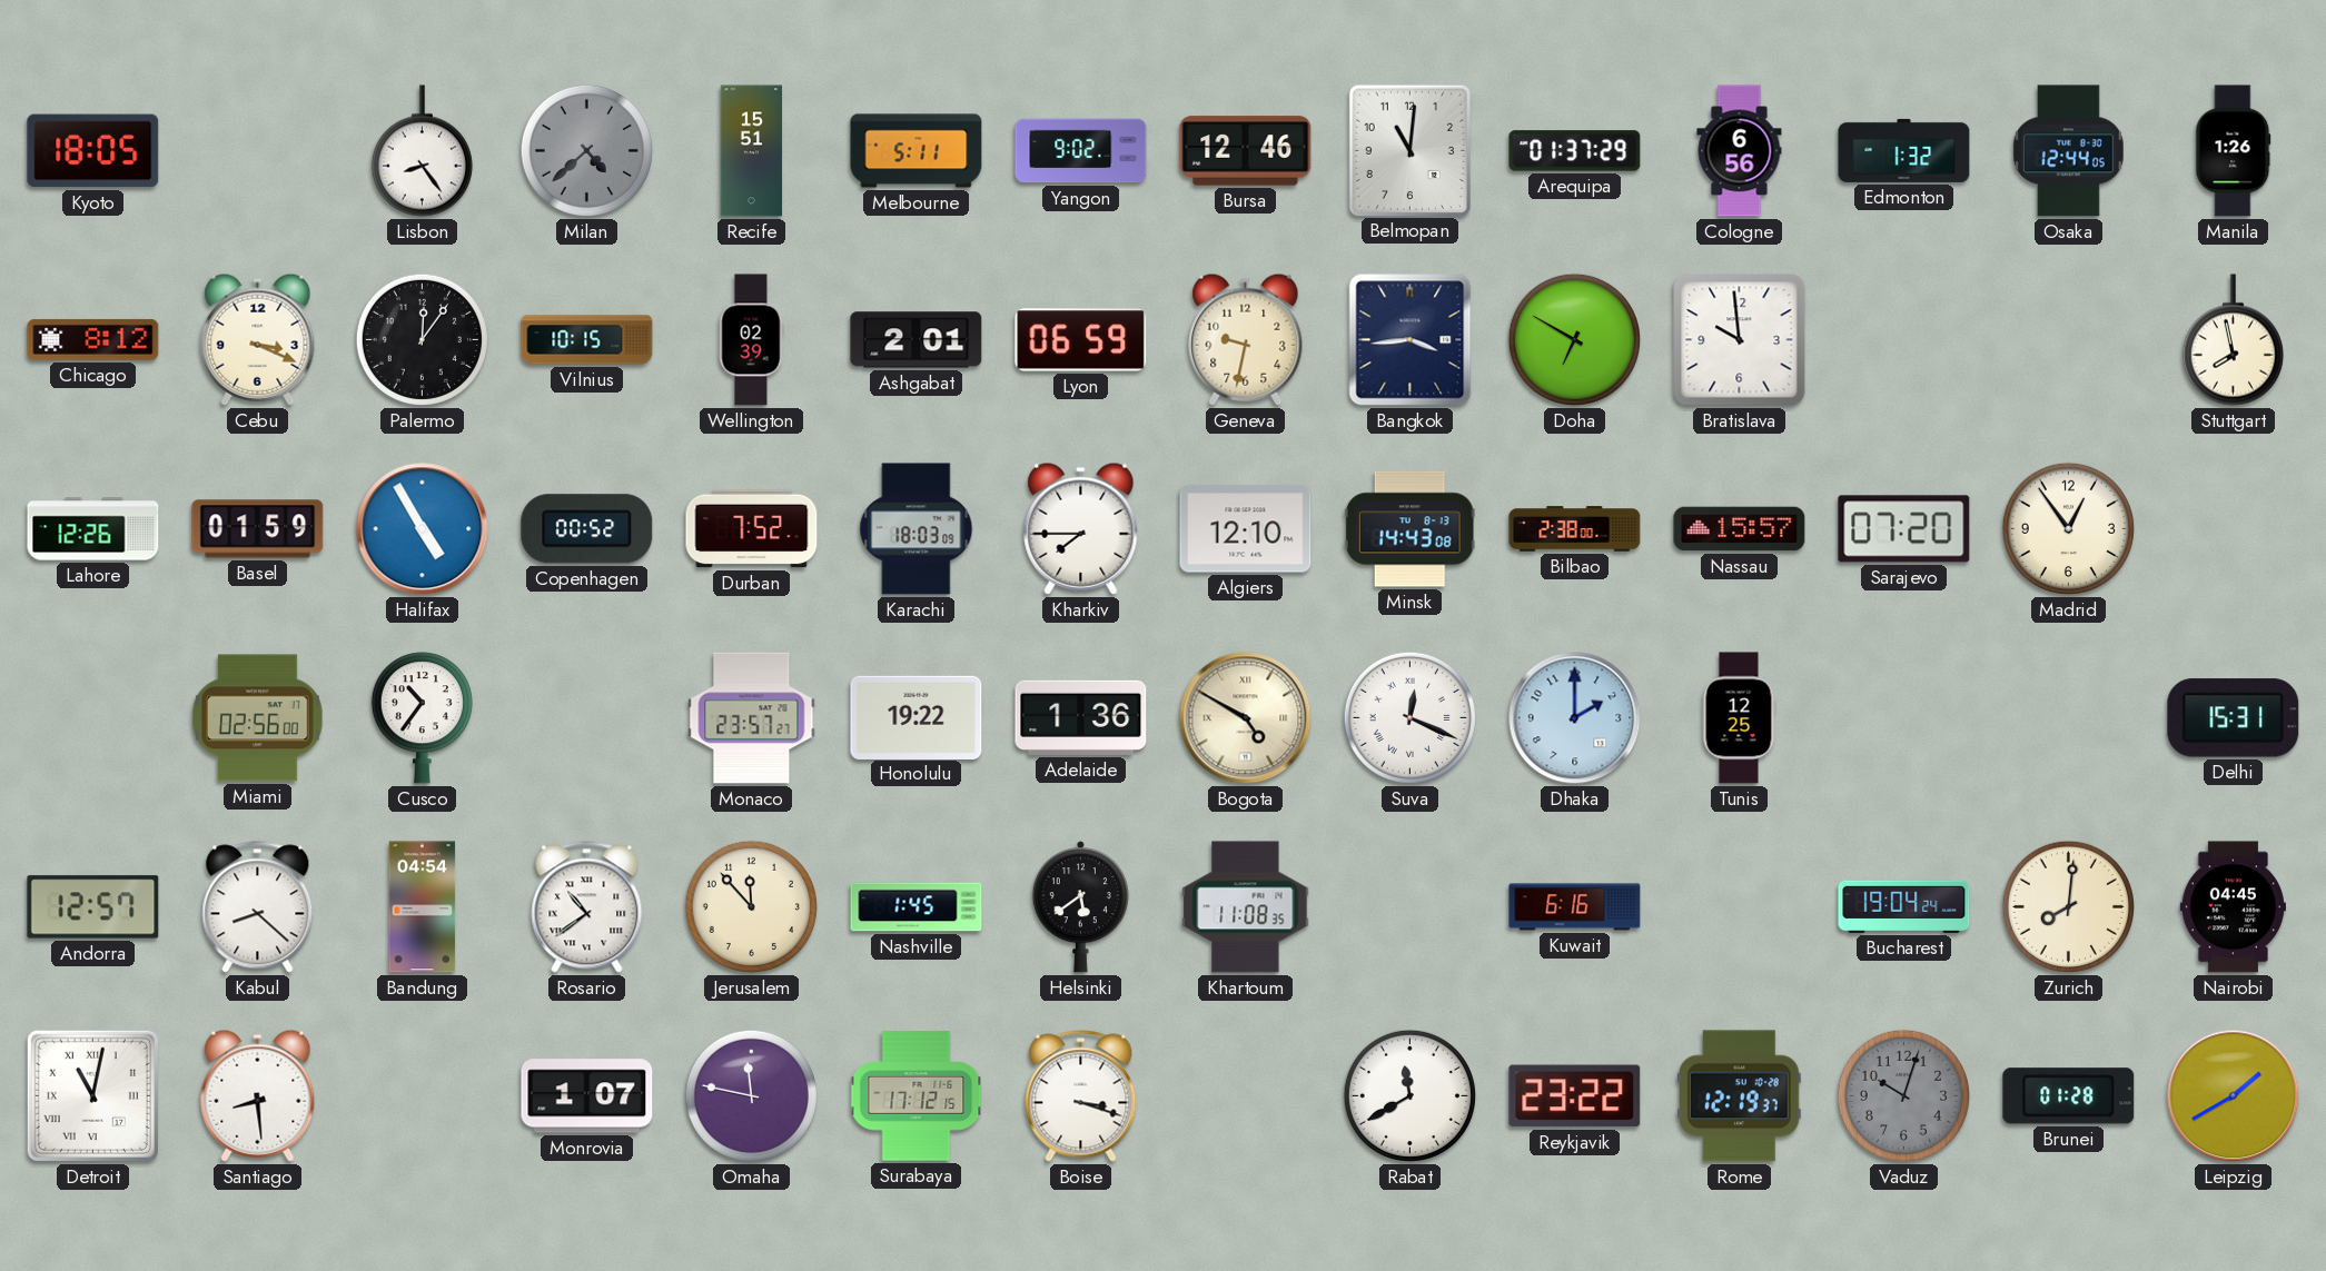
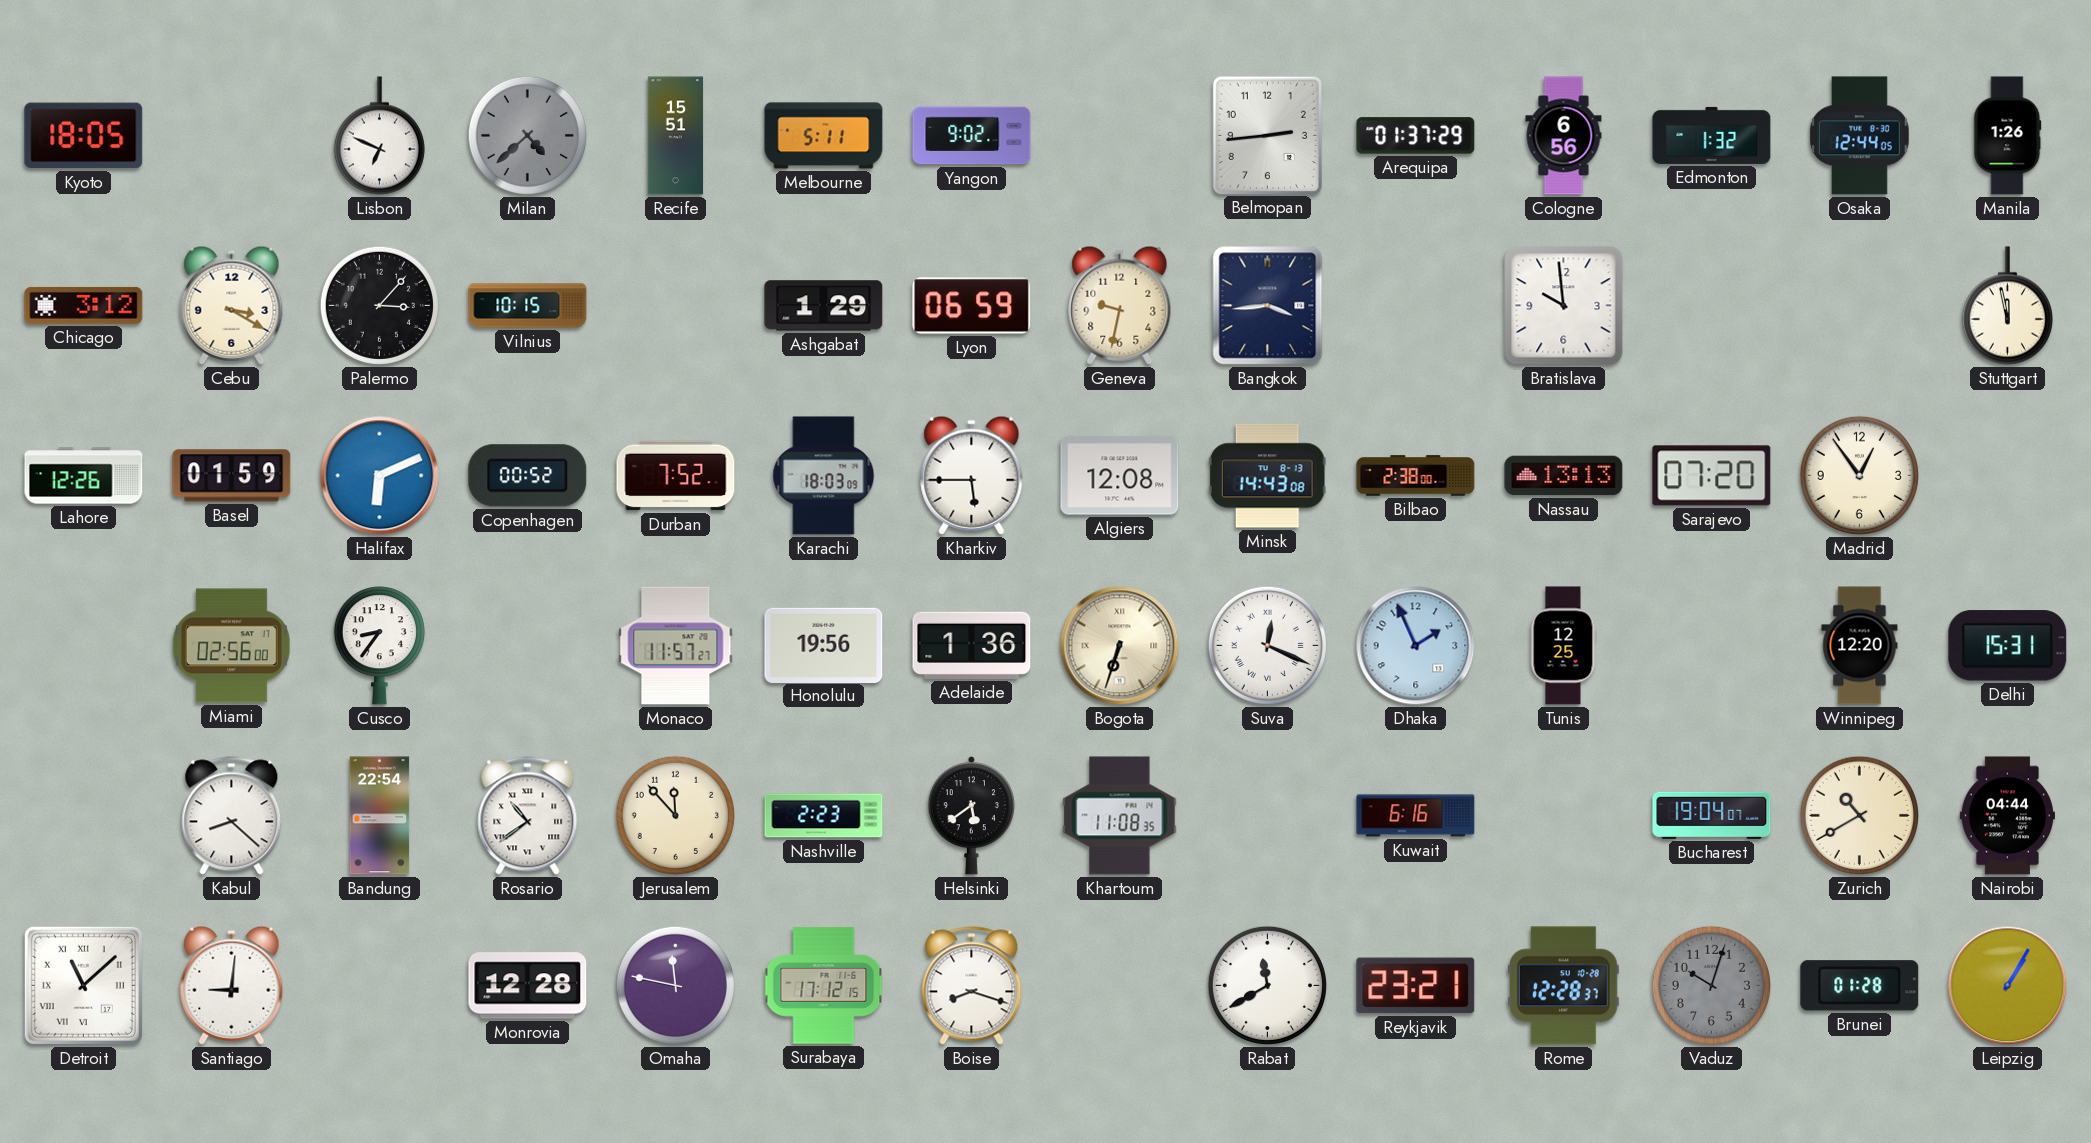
Lisbon: 8:24 -> 6:49 (379, 136)
Bursa: 12:46 -> none (1246, 151)
Belmopan: 11:01 -> 2:44 (1267, 135)
Chicago: 8:12 -> 3:12 (84, 305)
Cebu: 3:19 -> 3:20 (232, 305)
Palermo: 12:06 -> 3:07 (379, 305)
Wellington: 02:39 -> none (751, 340)
Ashgabat: 2:01 -> 1:29 (824, 306)
Doha: 6:50 -> none (1574, 339)
Stuttgart: 7:58 -> 11:58 (2007, 306)
Halifax: 4:55 -> 6:11 (380, 476)
Kharkiv: 7:45 -> 5:45 (972, 475)
Algiers: 12:10 -> 12:08 (1120, 476)
Nassau: 15:57 -> 13:13 (1564, 476)
Cusco: 10:36 -> 8:36 (379, 646)
Monaco: 23:57 -> 11:57 (676, 646)
Honolulu: 19:22 -> 19:56 (824, 645)
Bogota: 4:50 -> 6:33 (1120, 646)
Dhaka: 2:00 -> 1:56 (1416, 646)
Winnipeg: none -> 12:20 (1860, 646)
Andorra: 12:57 -> none (93, 907)
Bandung: 04:54 -> 22:54 (380, 816)
Nashville: 1:45 -> 2:23 (824, 816)
Bucharest: 19:04:24 -> 19:04:07 (1712, 815)
Zurich: 8:01 -> 10:40 (1859, 815)
Nairobi: 04:45 -> 04:44 (2007, 816)
Detroit: 11:02 -> 11:08 (83, 985)
Santiago: 8:29 -> 9:01 (232, 985)
Monrovia: 1:07 -> 12:28 (528, 986)
Boise: 3:18 -> 8:18 (972, 986)
Reykjavik: 23:22 -> 23:21 (1416, 986)
Rome: 12:19 -> 12:28 (1563, 986)
Leipzig: 1:40 -> 1:05 (2008, 986)
